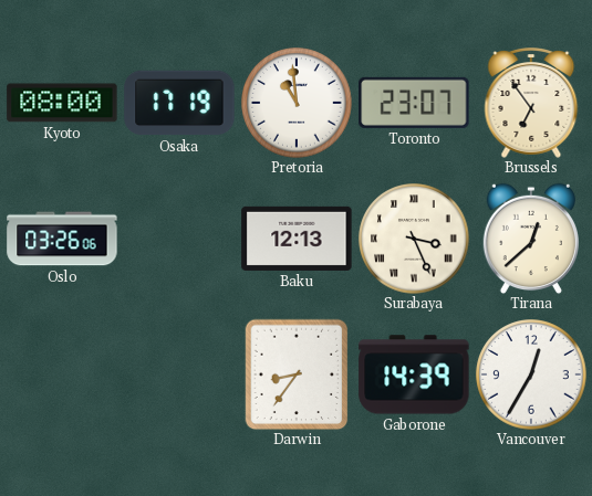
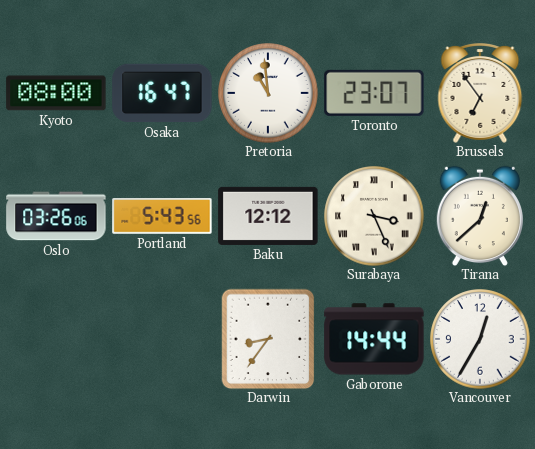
Osaka: 17:19 -> 16:47 (162, 93)
Portland: none -> 5:43 (162, 217)
Baku: 12:13 -> 12:12 (268, 216)
Gaborone: 14:39 -> 14:44 (374, 339)
